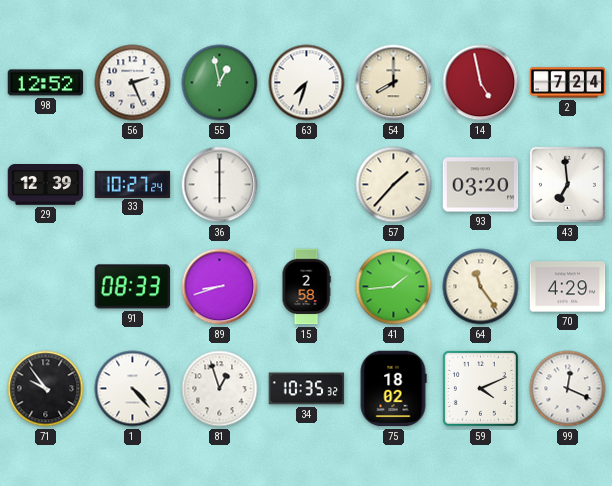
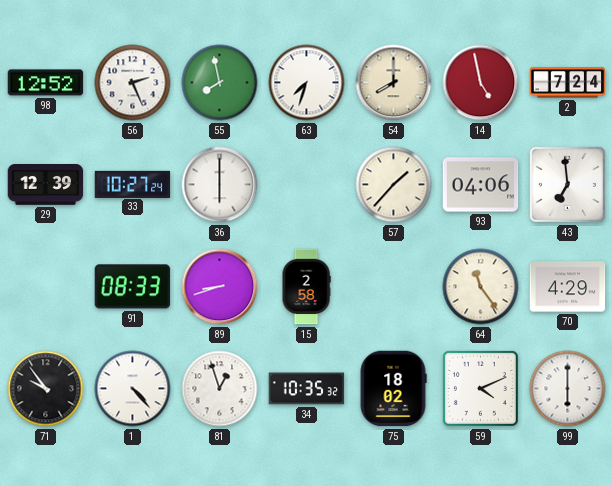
55: 12:58 -> 7:58 (220, 83)
93: 03:20 -> 04:06 (481, 185)
41: 1:44 -> none (394, 287)
99: 12:19 -> 6:00 (568, 389)
